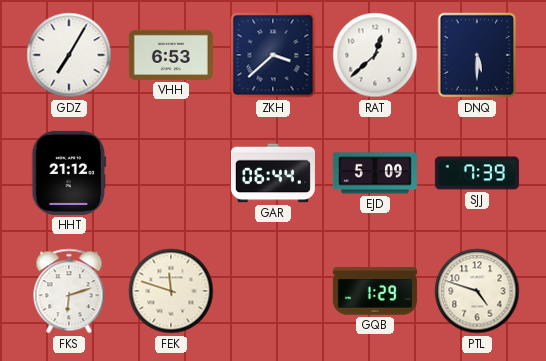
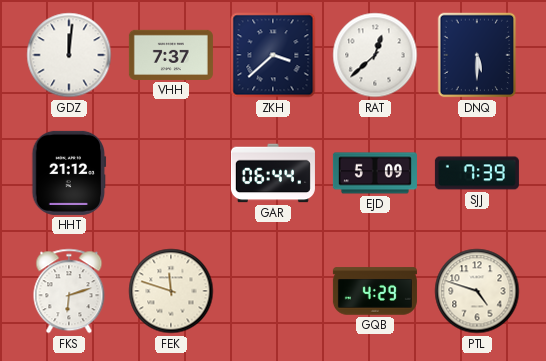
GDZ: 7:05 -> 12:01 (69, 55)
VHH: 6:53 -> 7:37 (171, 55)
GQB: 1:29 -> 4:29 (375, 291)
